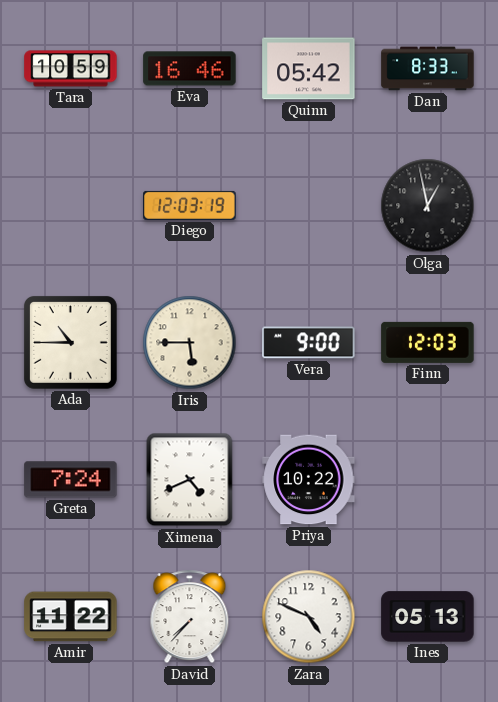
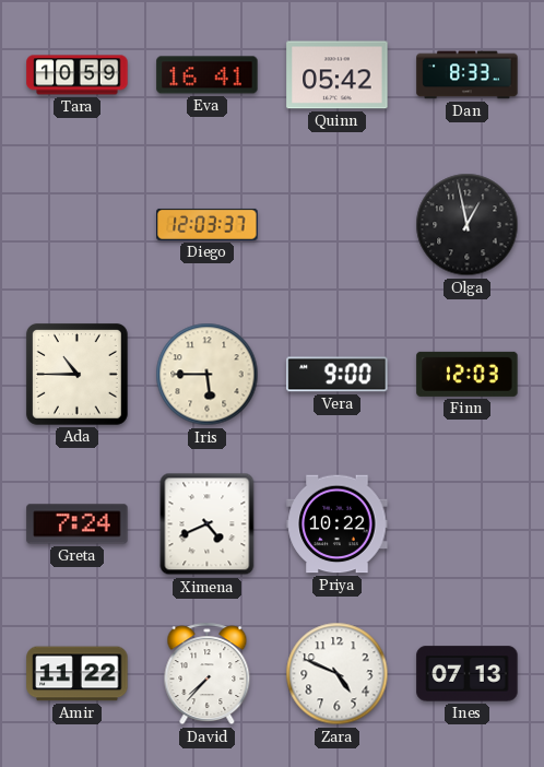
Eva: 16:46 -> 16:41 (208, 75)
Diego: 12:03:19 -> 12:03:37 (208, 224)
Ines: 05:13 -> 07:13 (468, 674)
